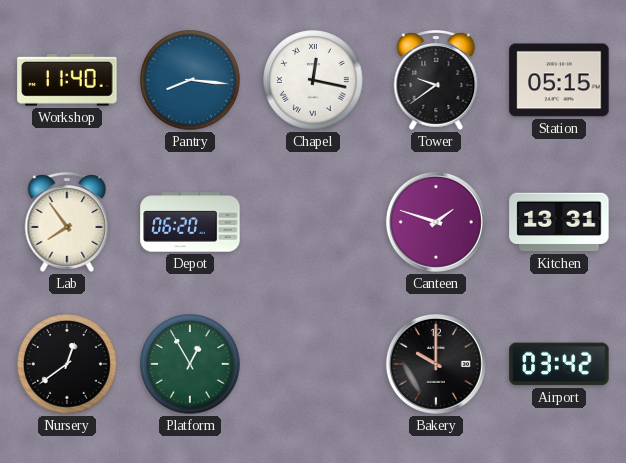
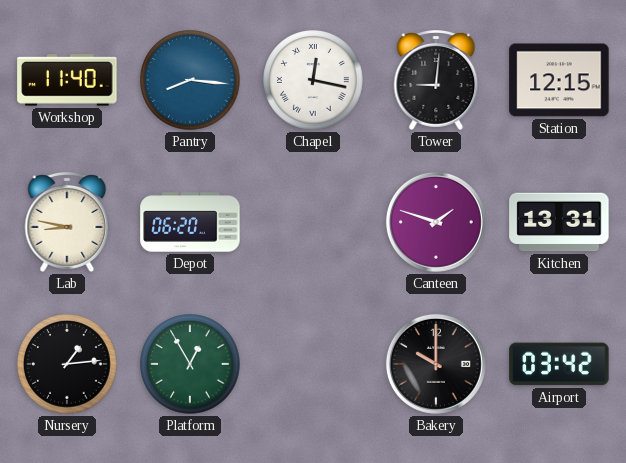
Tower: 9:39 -> 9:01 (436, 81)
Station: 05:15 -> 12:15 (559, 80)
Lab: 7:54 -> 8:47 (67, 223)
Nursery: 12:39 -> 1:14 (67, 364)
